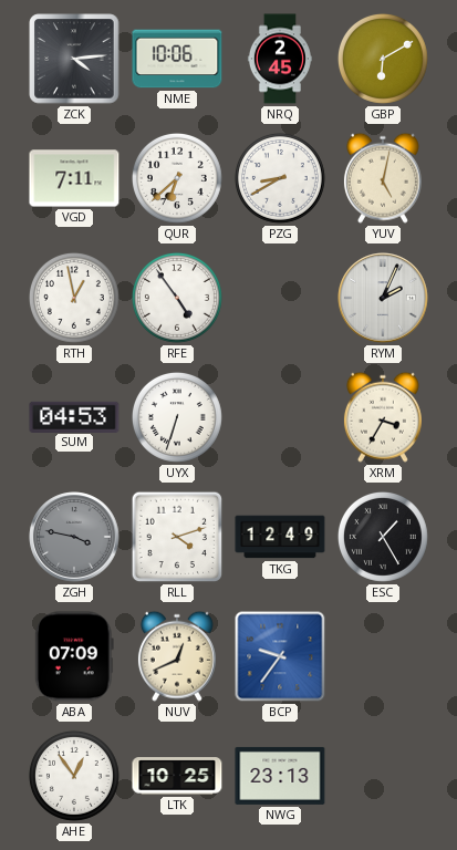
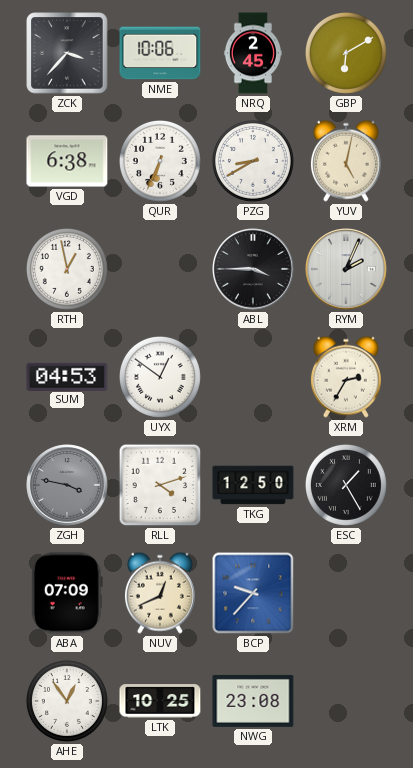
ZCK: 4:14 -> 3:37 (67, 53)
VGD: 7:11 -> 6:38 (67, 161)
QUR: 6:38 -> 6:34 (160, 161)
RFE: 4:54 -> none (177, 298)
ABL: none -> 3:45 (253, 269)
UYX: 6:33 -> 12:51 (160, 377)
XRM: 3:35 -> 2:35 (346, 377)
TKG: 12:49 -> 12:50 (253, 485)
BCP: 9:36 -> 9:37 (253, 593)
NWG: 23:13 -> 23:08 (253, 701)
